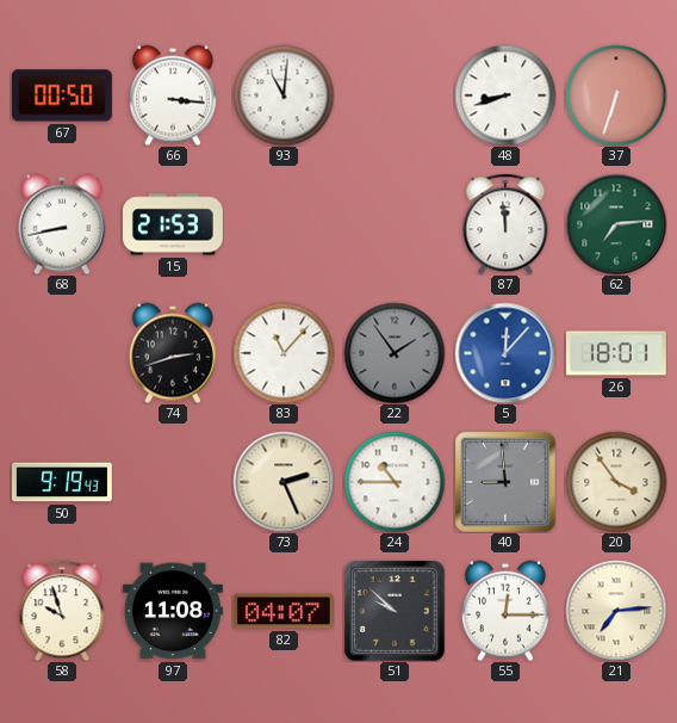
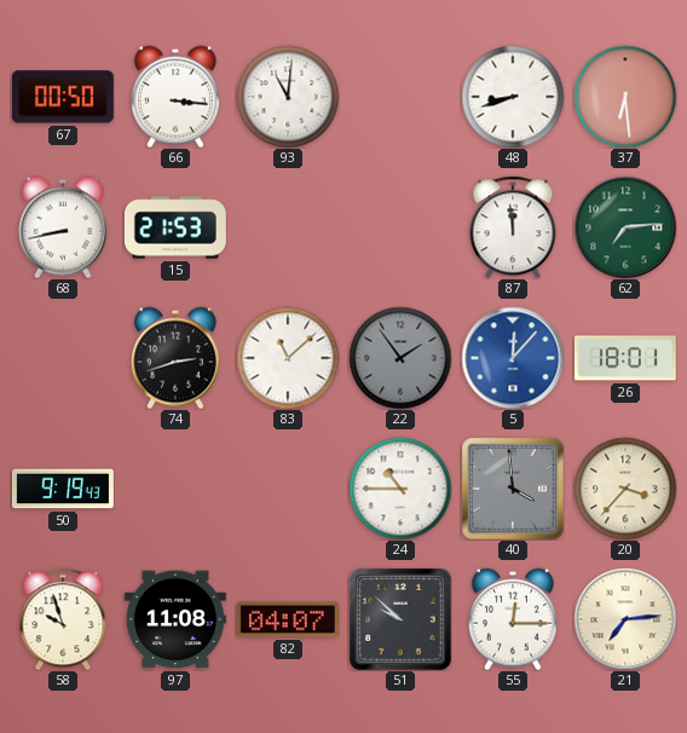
37: 6:33 -> 6:29 (625, 97)
83: 11:07 -> 11:08 (288, 358)
73: 2:26 -> none (284, 482)
40: 8:59 -> 3:59 (513, 489)
20: 3:54 -> 3:37 (625, 489)
